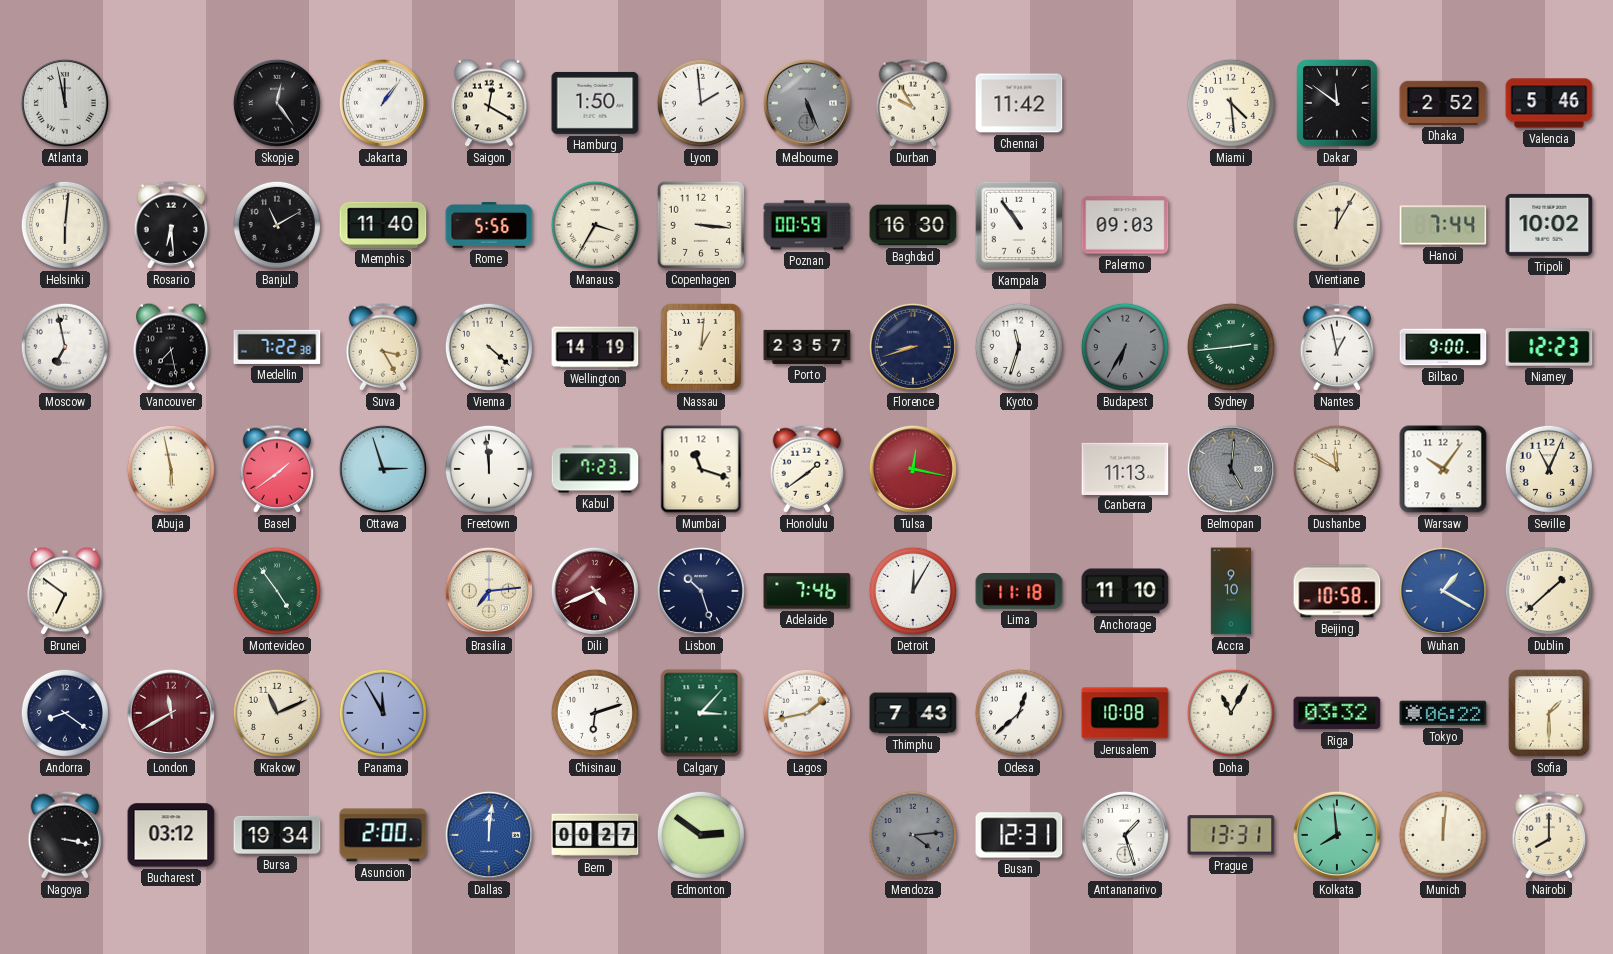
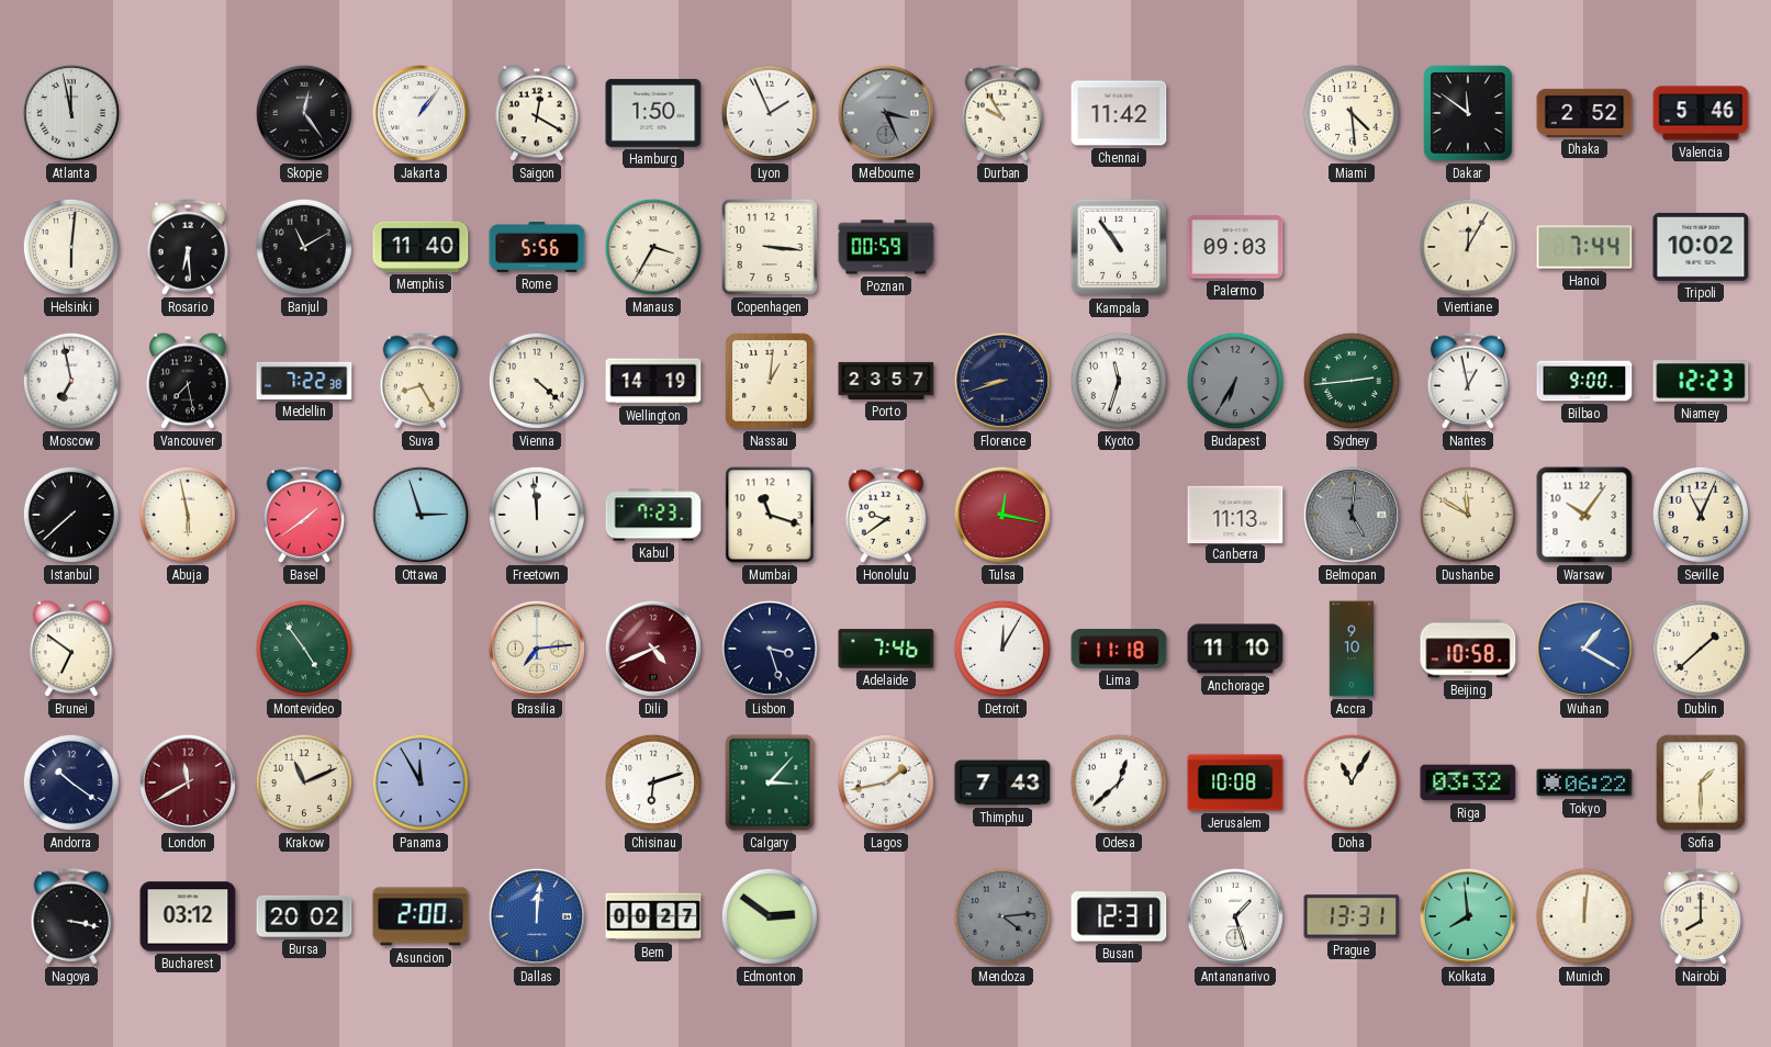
Lyon: 1:59 -> 1:56 (770, 113)
Melbourne: 5:26 -> 3:26 (886, 113)
Baghdad: 16:30 -> none (913, 225)
Suva: 3:25 -> 8:25 (421, 381)
Istanbul: none -> 7:38 (71, 515)
Honolulu: 1:39 -> 9:39 (886, 515)
Lisbon: 10:27 -> 3:27 (770, 649)
Andorra: 8:21 -> 10:21 (71, 783)
Bursa: 19:34 -> 20:02 (304, 916)
